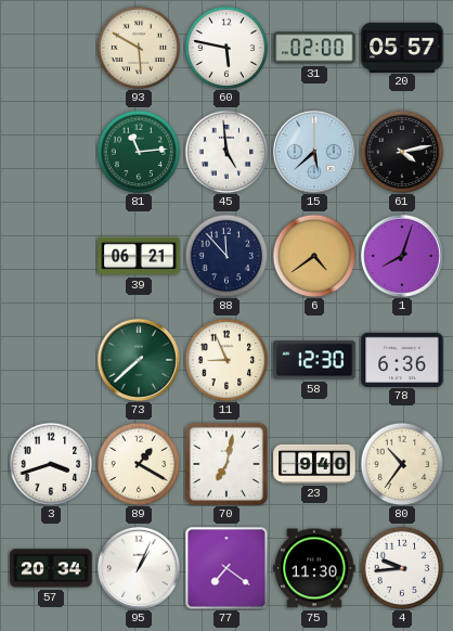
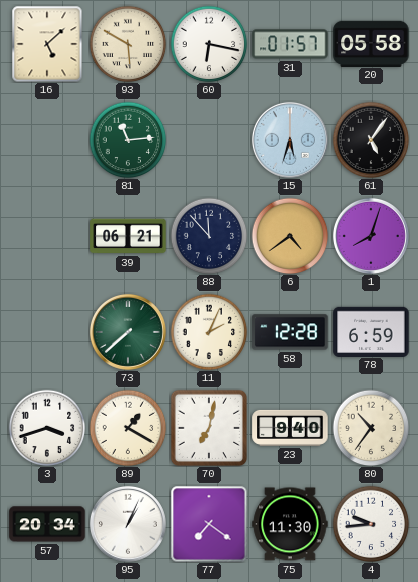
16: none -> 5:08 (47, 44)
60: 5:47 -> 6:17 (209, 44)
31: 02:00 -> 01:57 (290, 44)
20: 05:57 -> 05:58 (371, 43)
45: 4:59 -> none (226, 152)
15: 5:38 -> 5:33 (290, 140)
61: 4:13 -> 5:06 (371, 140)
11: 8:56 -> 2:04 (209, 332)
58: 12:30 -> 12:28 (290, 332)
78: 6:36 -> 6:59 (371, 331)
